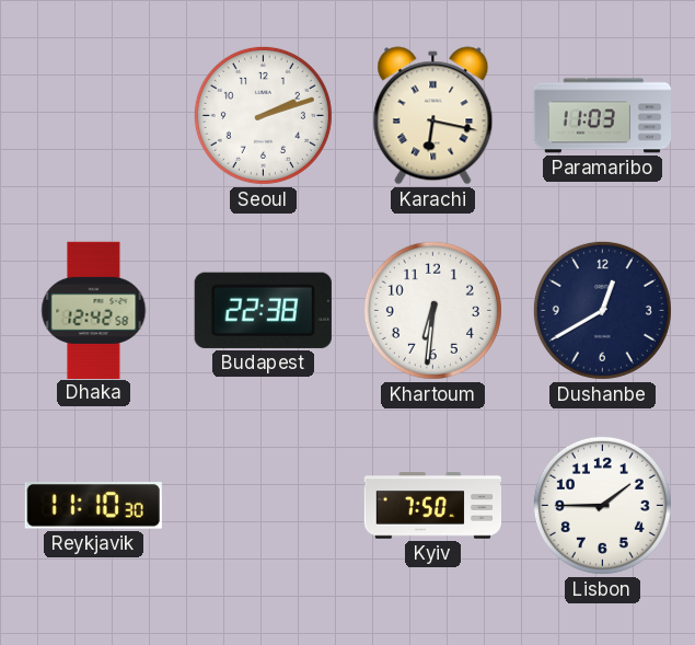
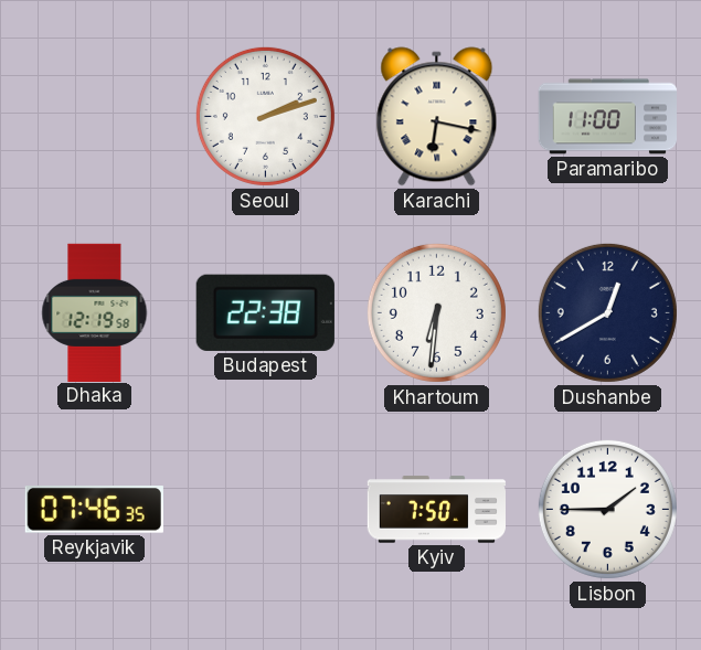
Paramaribo: 11:03 -> 11:00 (607, 117)
Dhaka: 12:42 -> 12:19 (95, 312)
Reykjavik: 11:10 -> 07:46 (94, 510)
